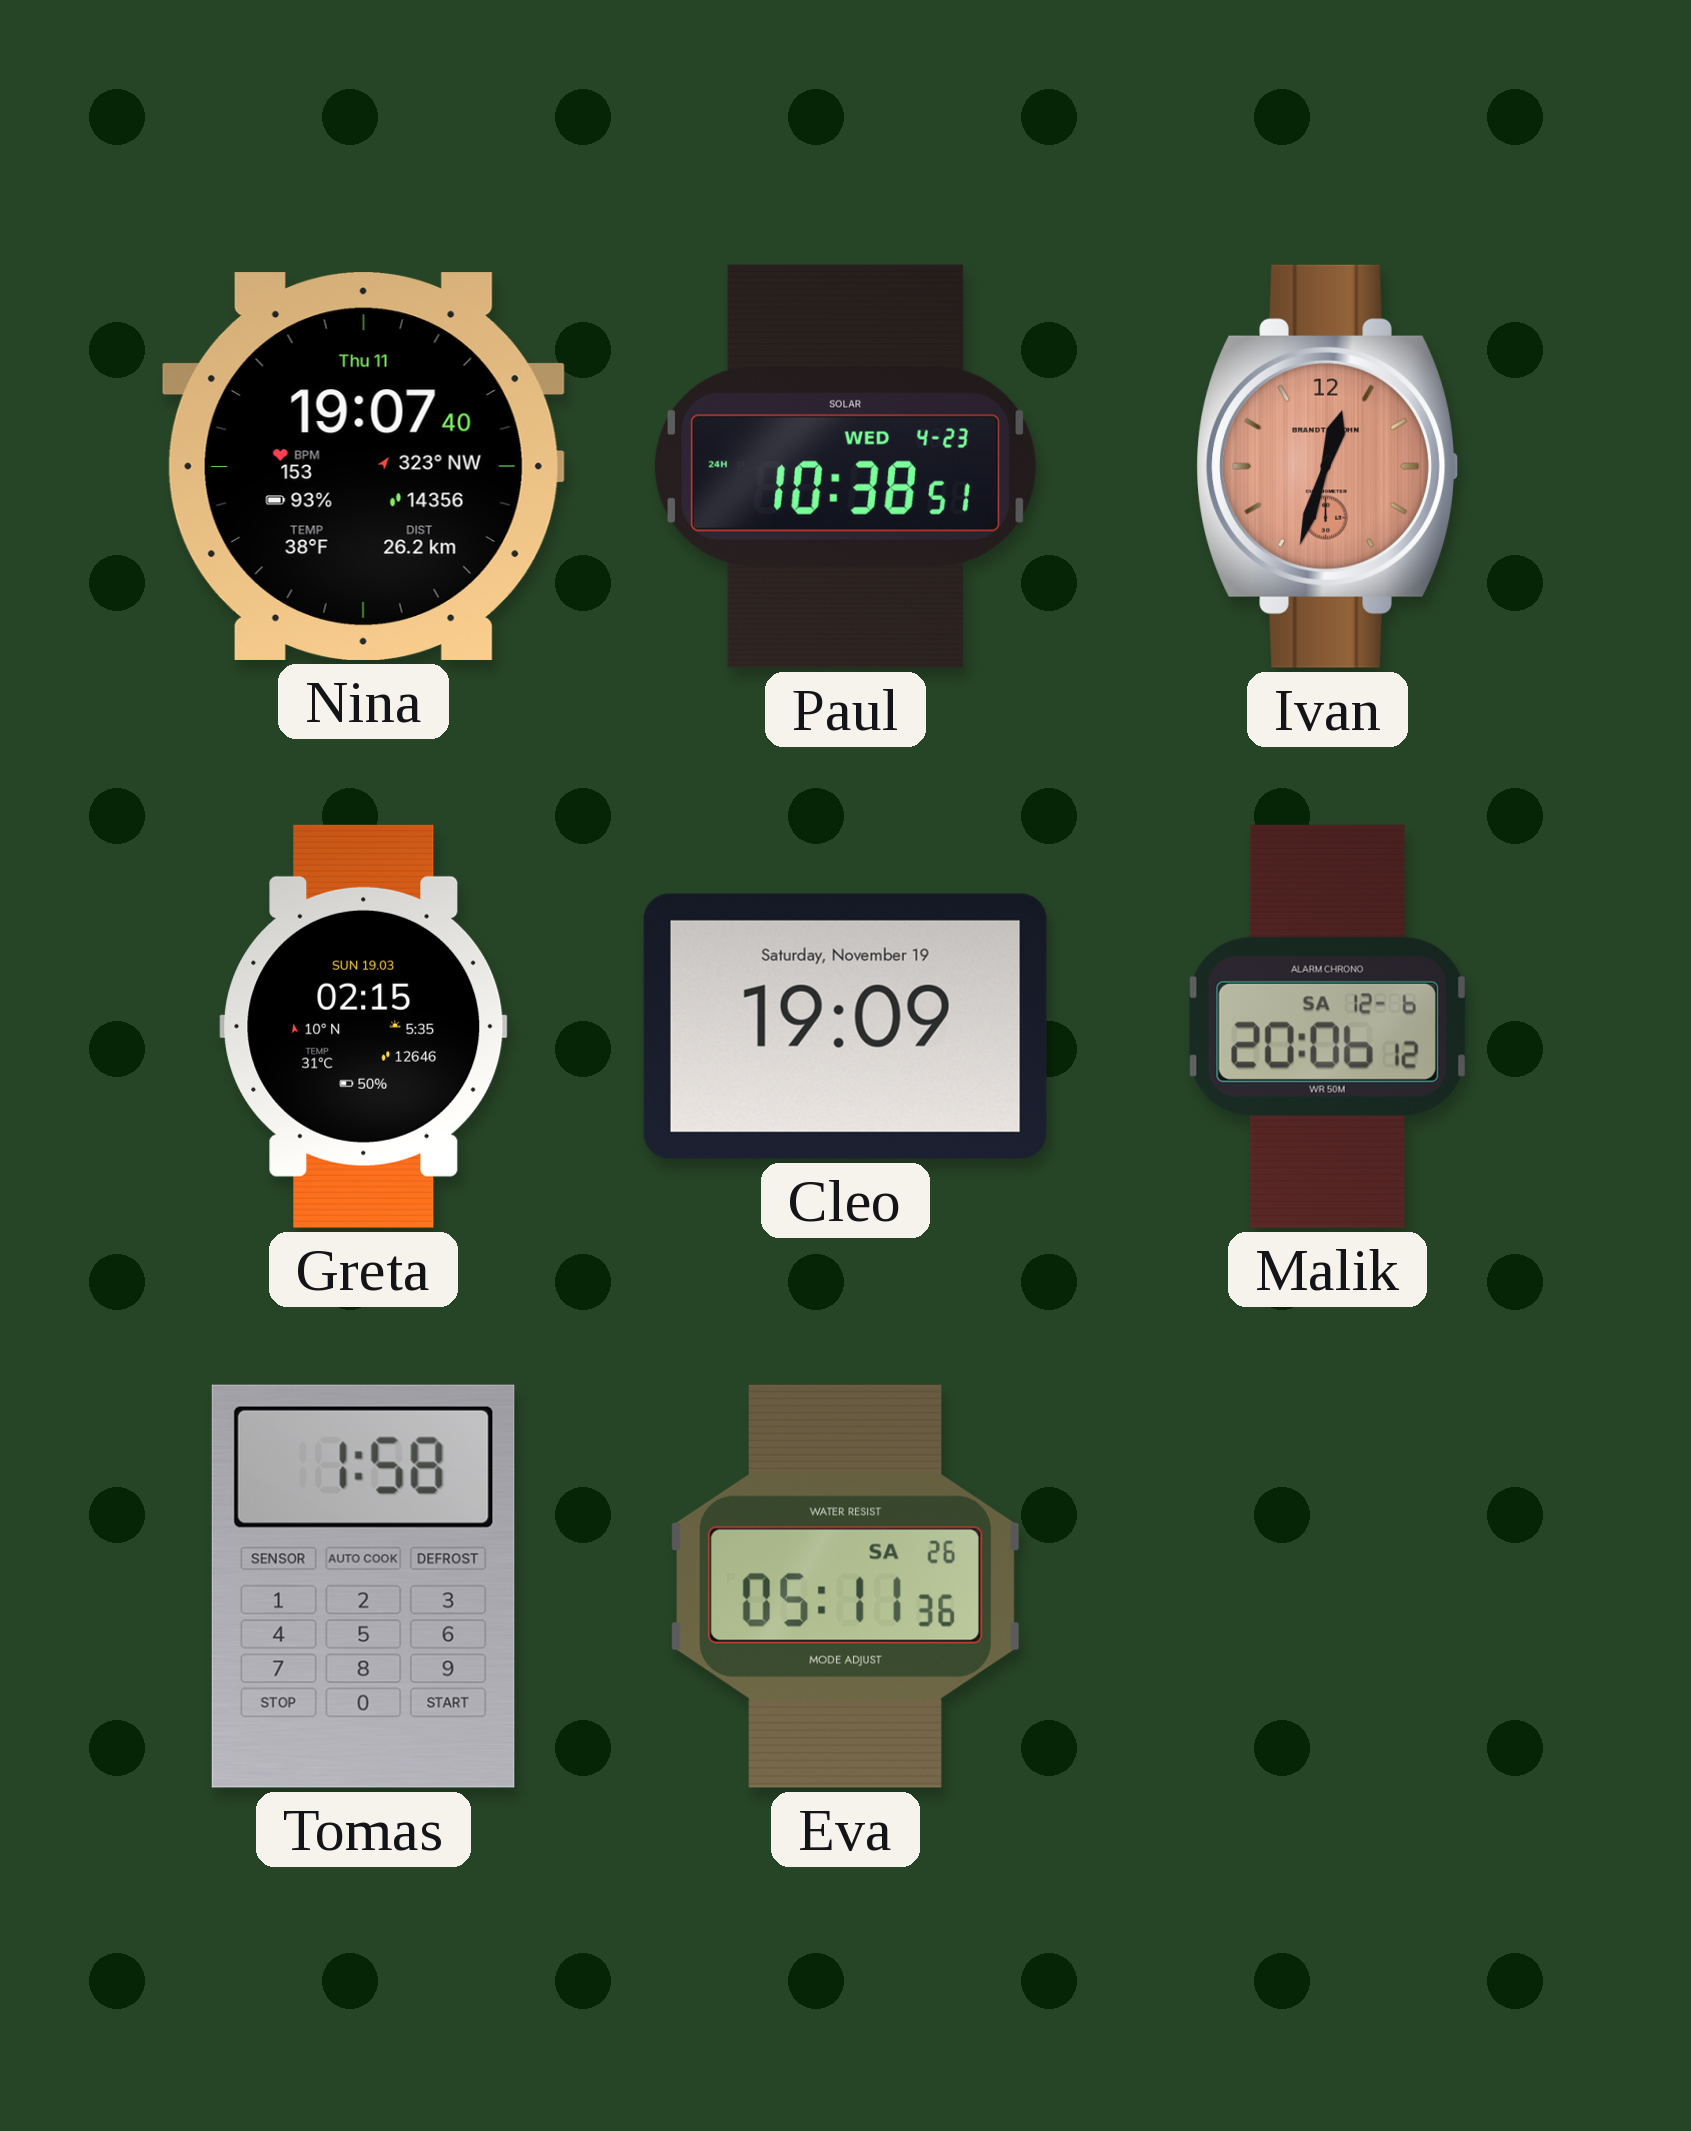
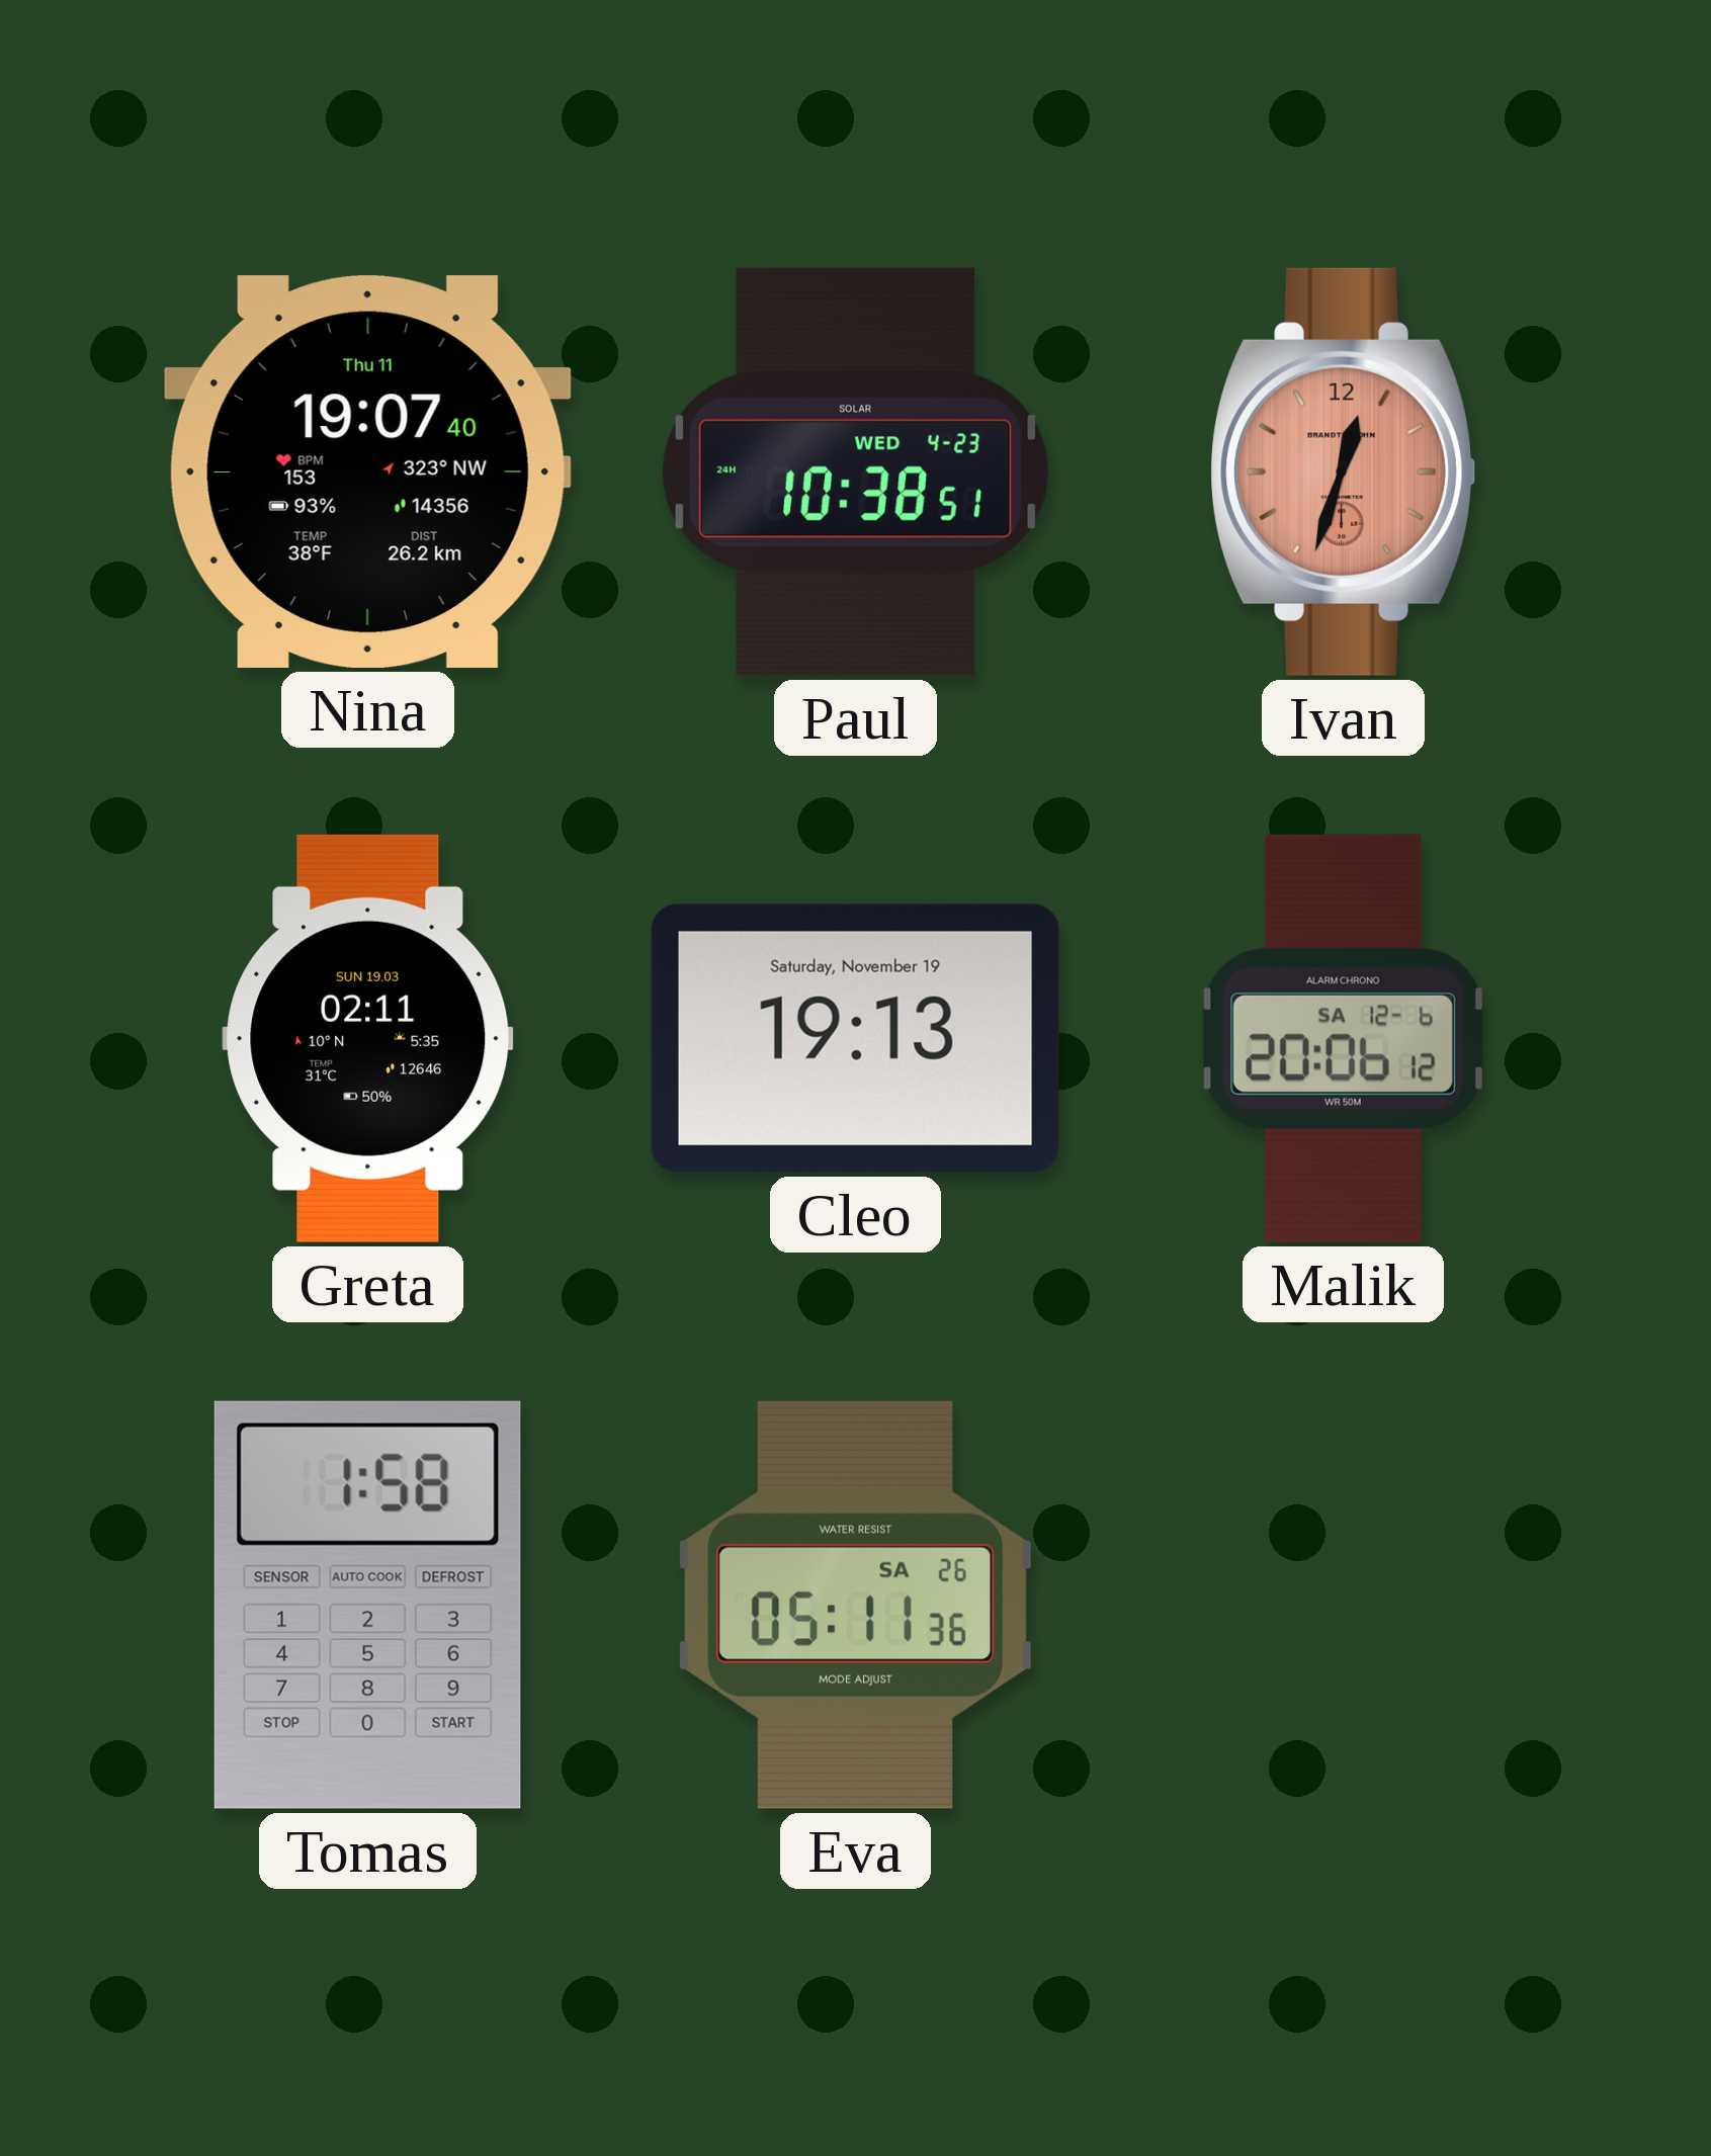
Greta: 02:15 -> 02:11 (368, 1038)
Cleo: 19:09 -> 19:13 (855, 1038)
